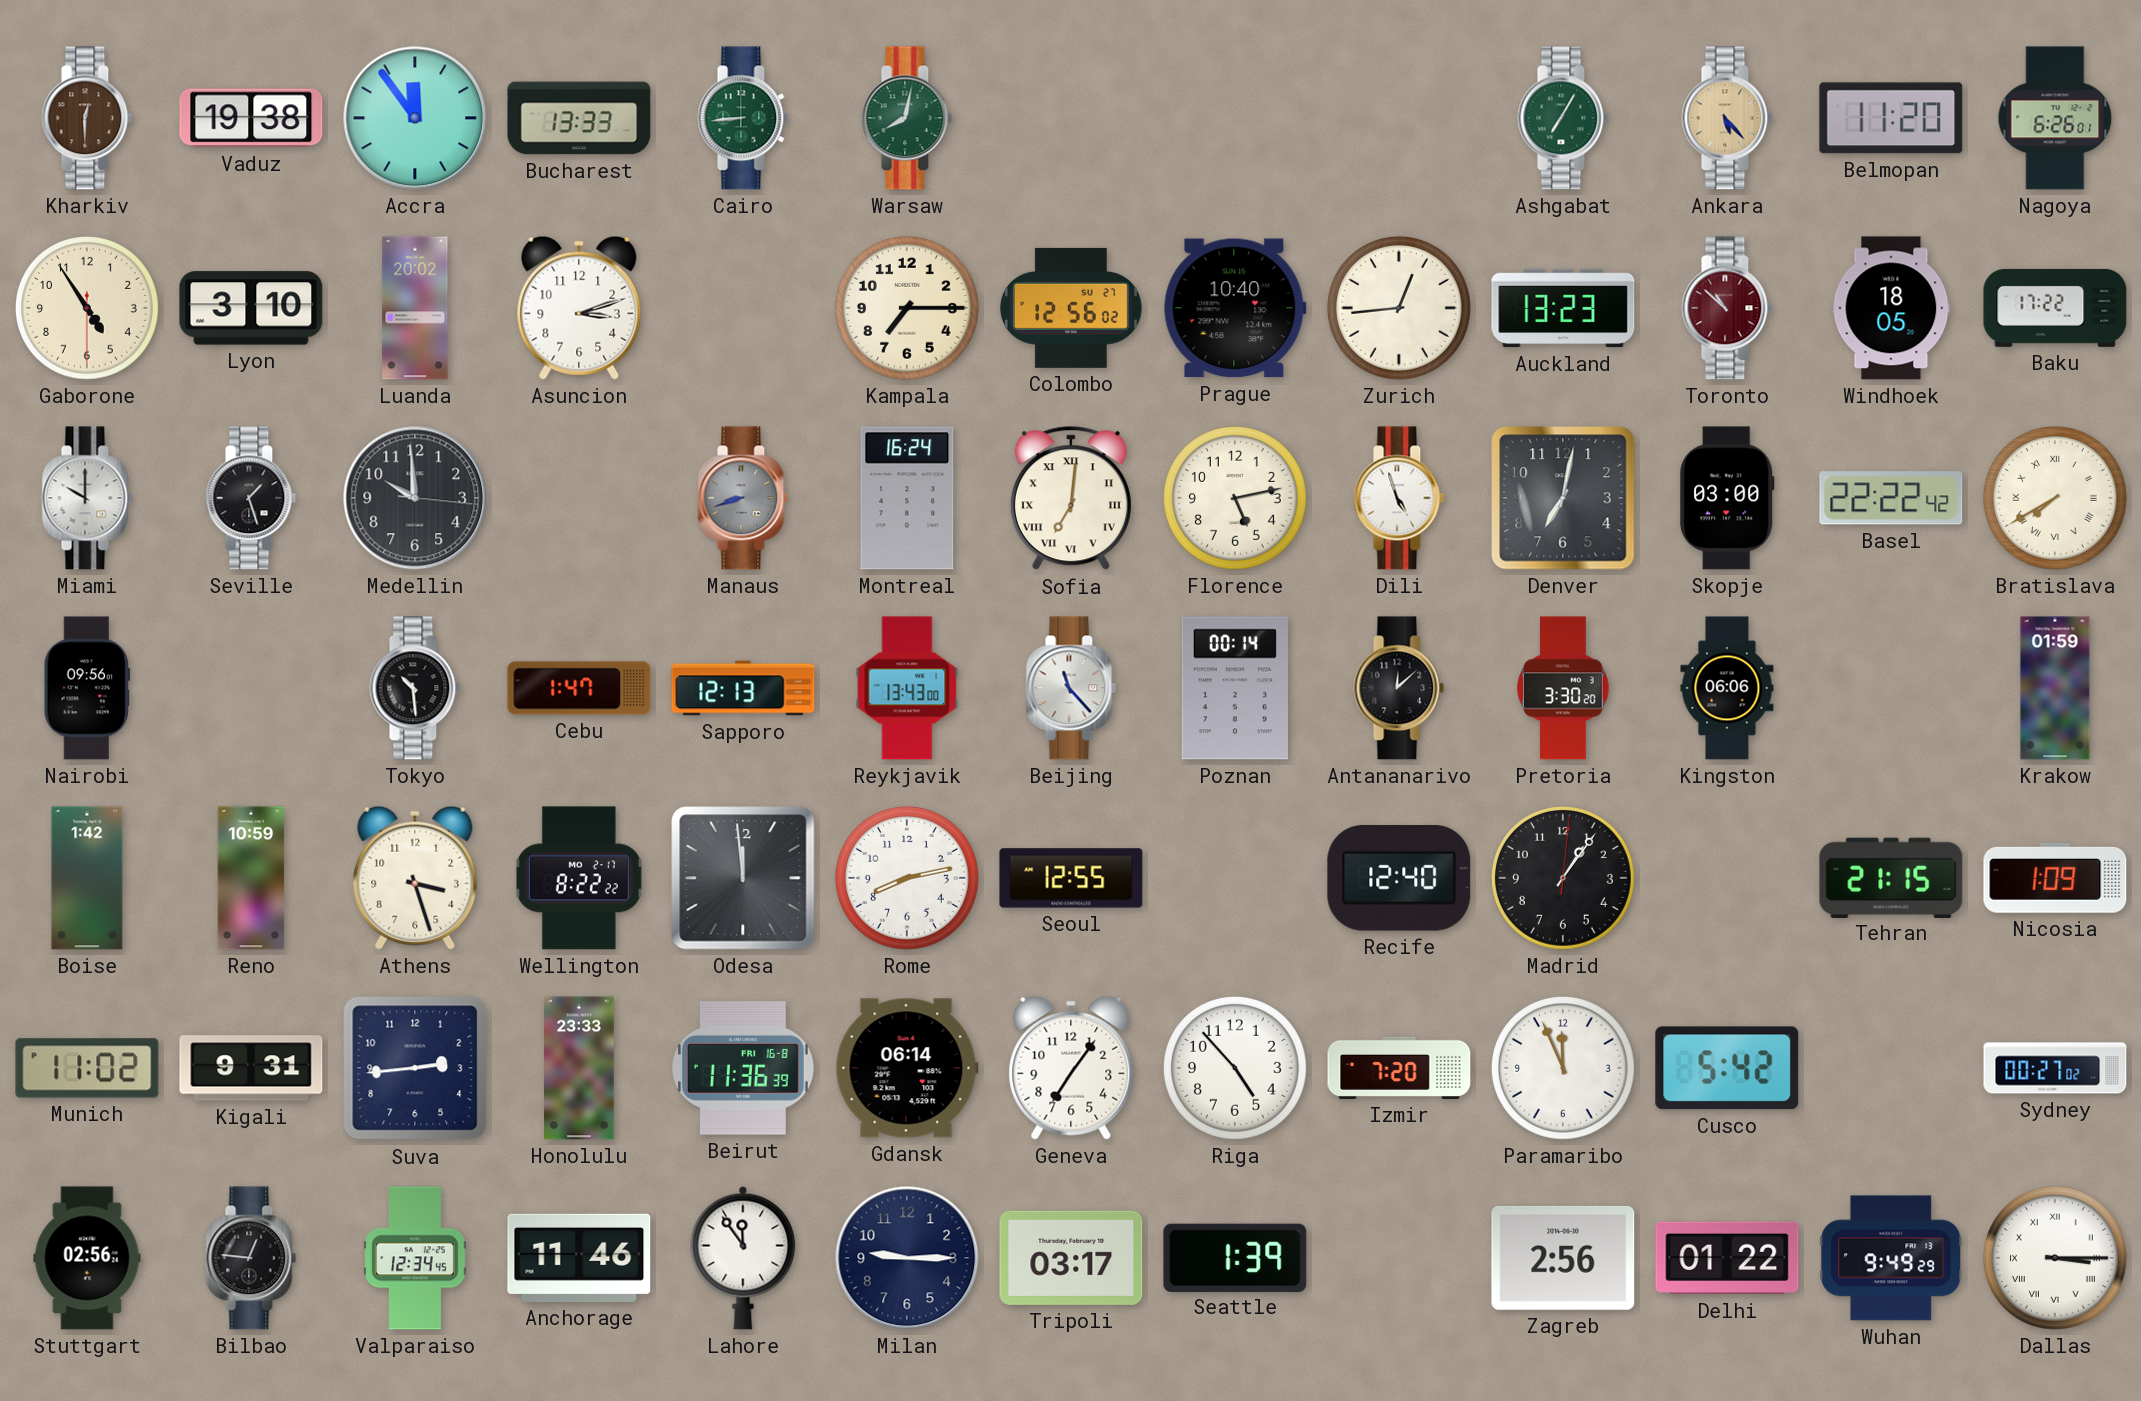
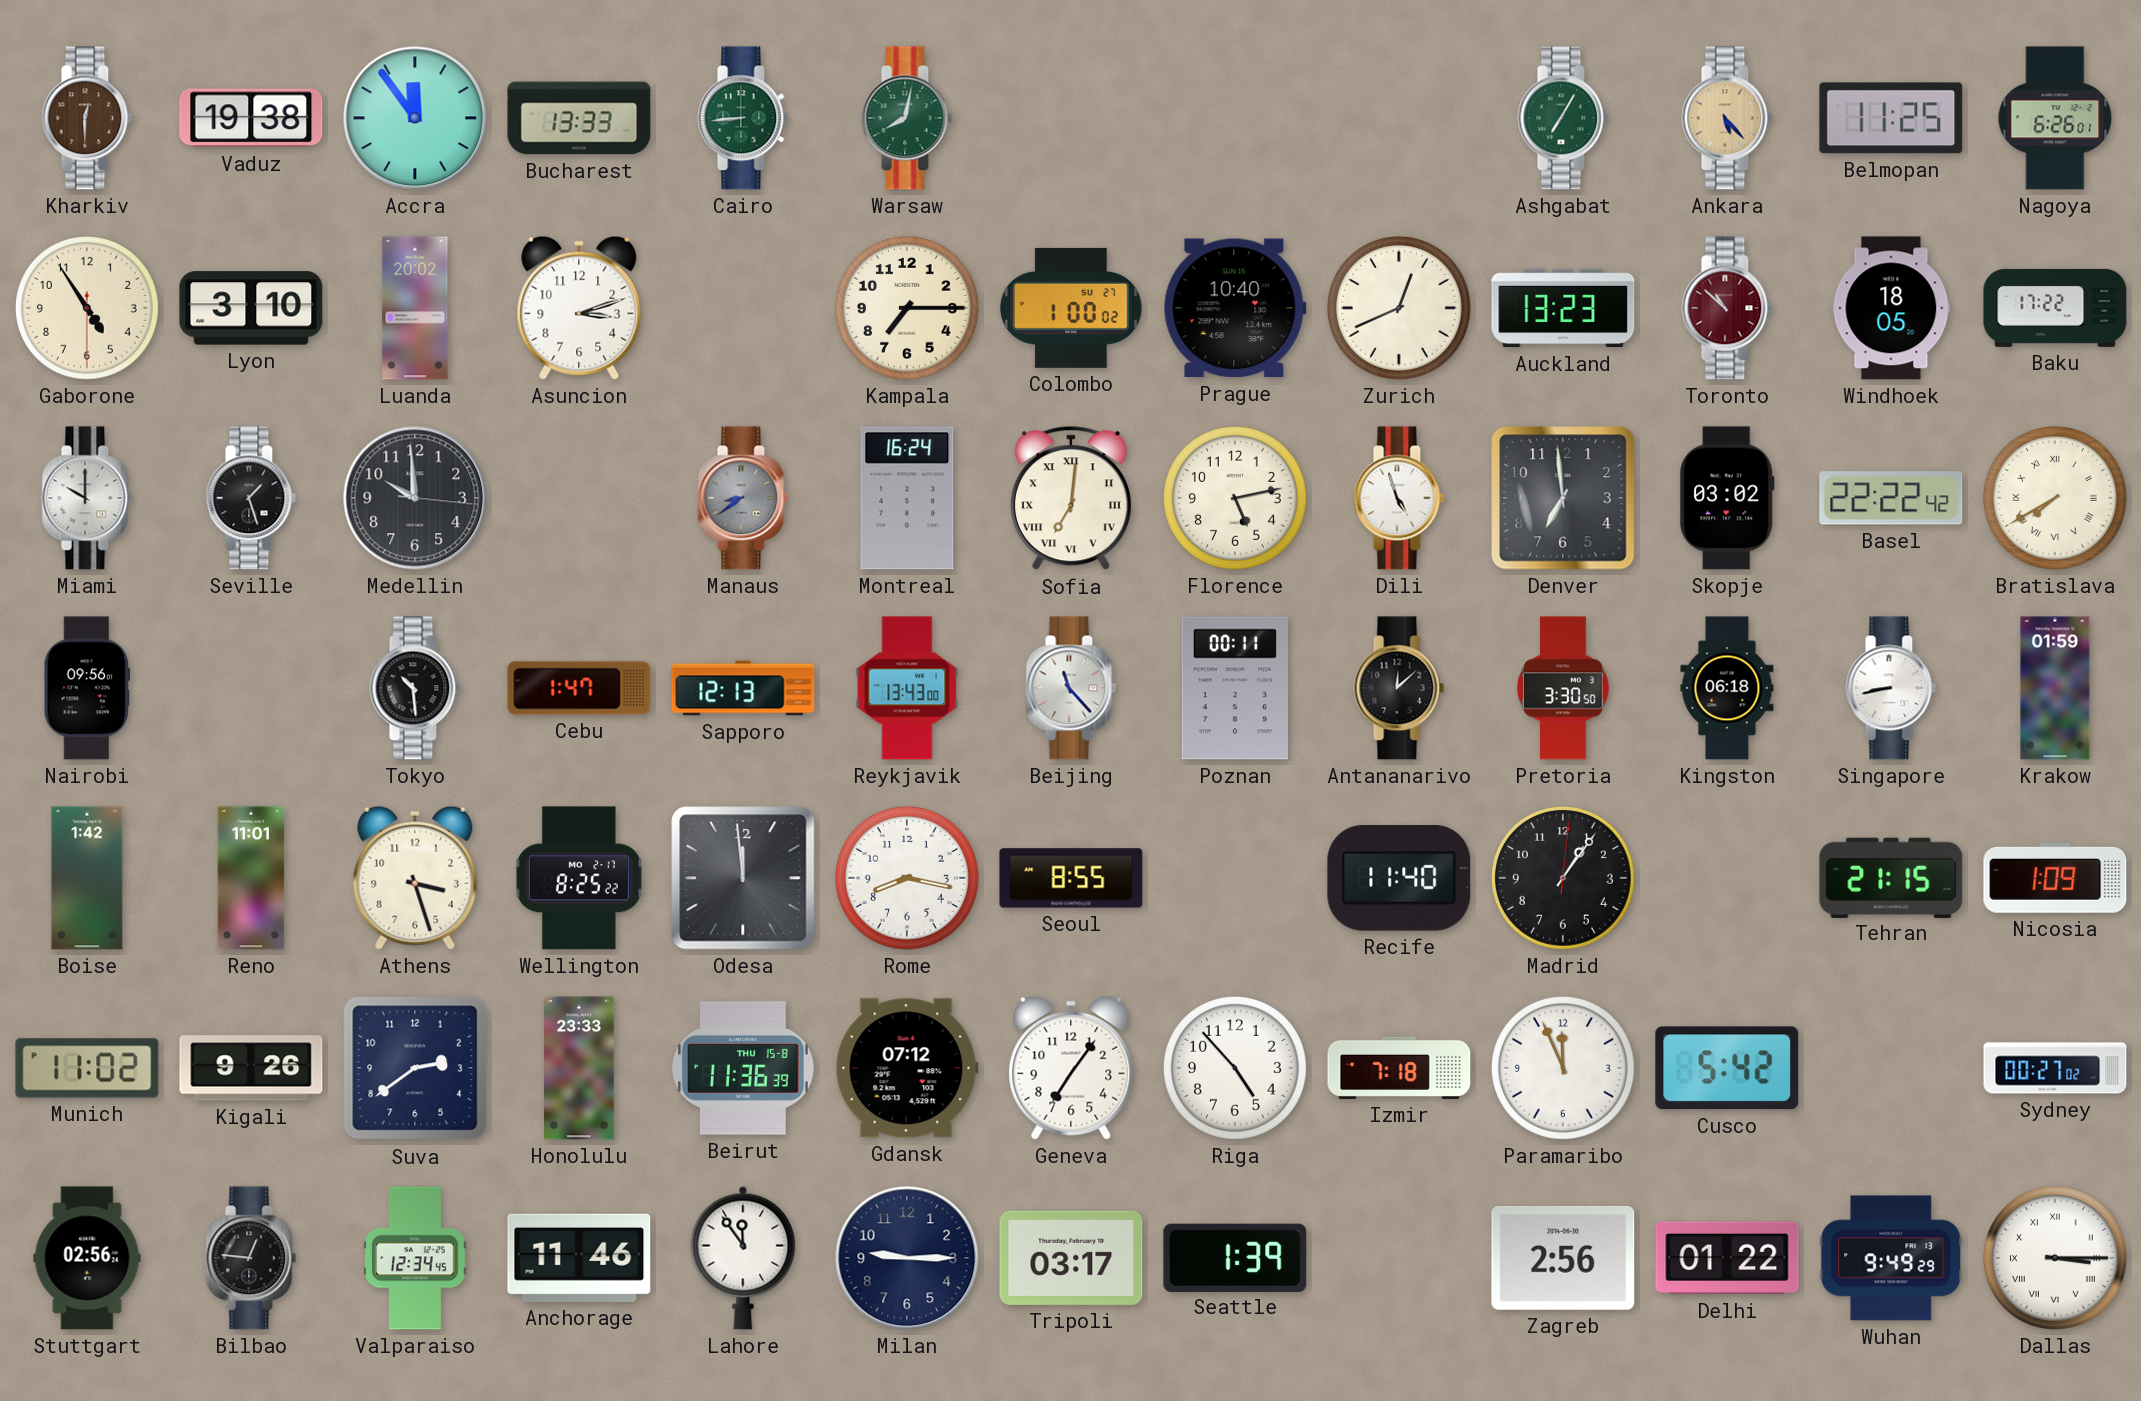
Belmopan: 11:20 -> 11:25 (1891, 118)
Colombo: 12:56 -> 1:00 (1071, 308)
Zurich: 12:44 -> 12:41 (1399, 308)
Manaus: 8:42 -> 8:39 (743, 498)
Denver: 7:02 -> 6:59 (1563, 498)
Skopje: 03:00 -> 03:02 (1728, 498)
Poznan: 00:14 -> 00:11 (1235, 688)
Pretoria: 3:30:20 -> 3:30:50 (1563, 688)
Kingston: 06:06 -> 06:18 (1727, 688)
Singapore: none -> 8:43 (1891, 688)
Reno: 10:59 -> 11:01 (251, 878)
Wellington: 8:22 -> 8:25 (579, 878)
Rome: 8:13 -> 8:17 (907, 878)
Seoul: 12:55 -> 8:55 (1071, 878)
Recife: 12:40 -> 11:40 (1399, 879)
Kigali: 9:31 -> 9:26 (251, 1068)
Suva: 2:44 -> 2:39 (415, 1068)
Beirut date: FRI 16-8 -> THU 15-8 (743, 1068)
Gdansk: 06:14 -> 07:12 (907, 1068)
Izmir: 7:20 -> 7:18 (1399, 1068)
